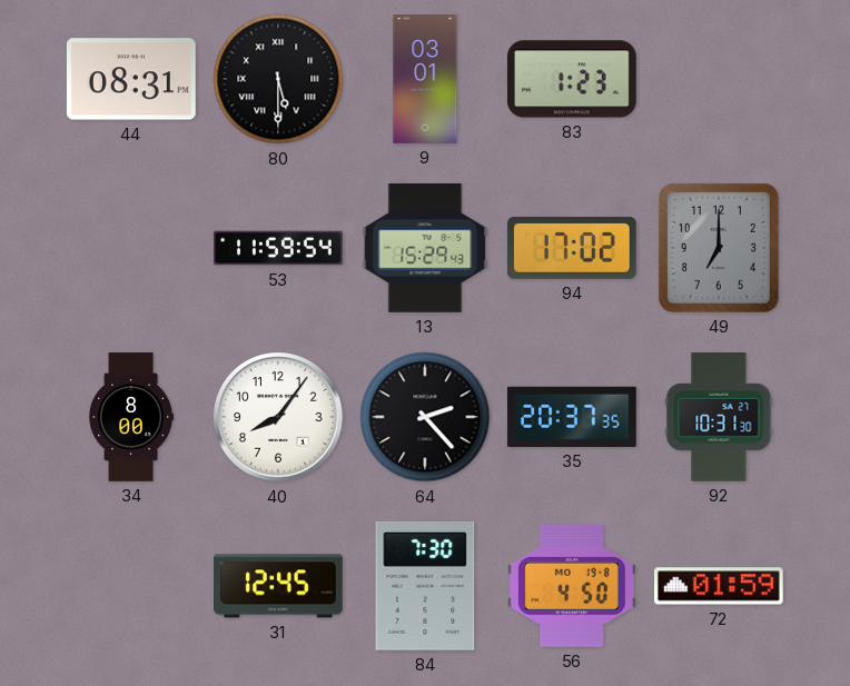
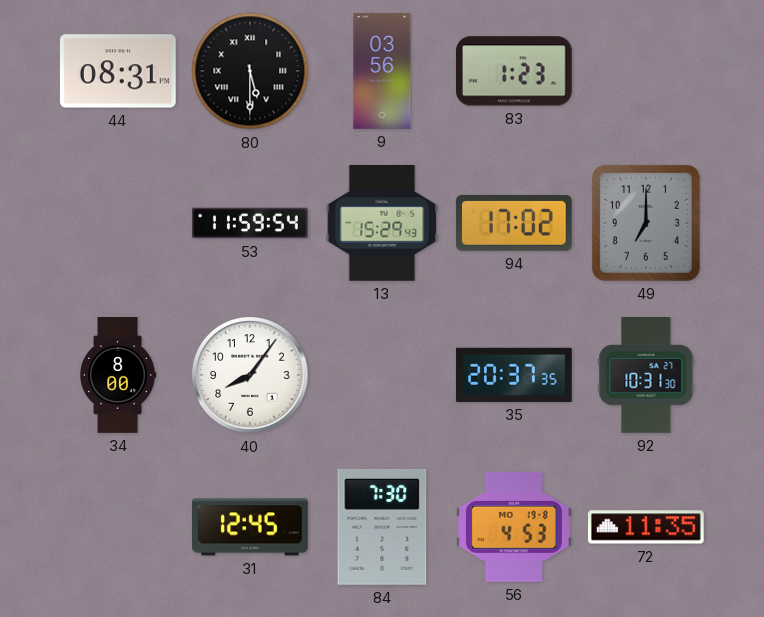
9: 03:01 -> 03:56 (382, 71)
64: 2:23 -> none (425, 417)
56: 4:50 -> 4:53 (514, 527)
72: 01:59 -> 11:35 (647, 527)
